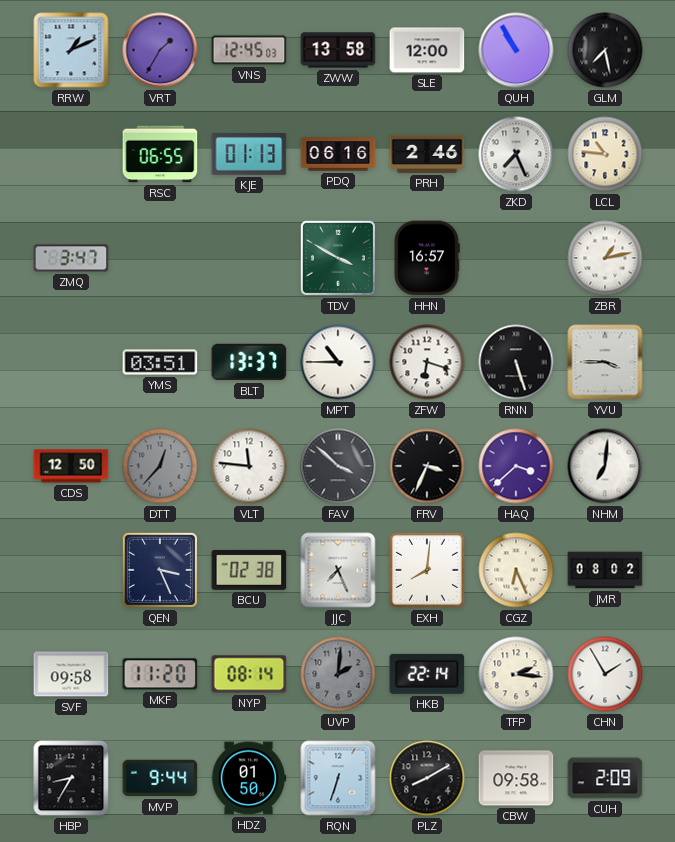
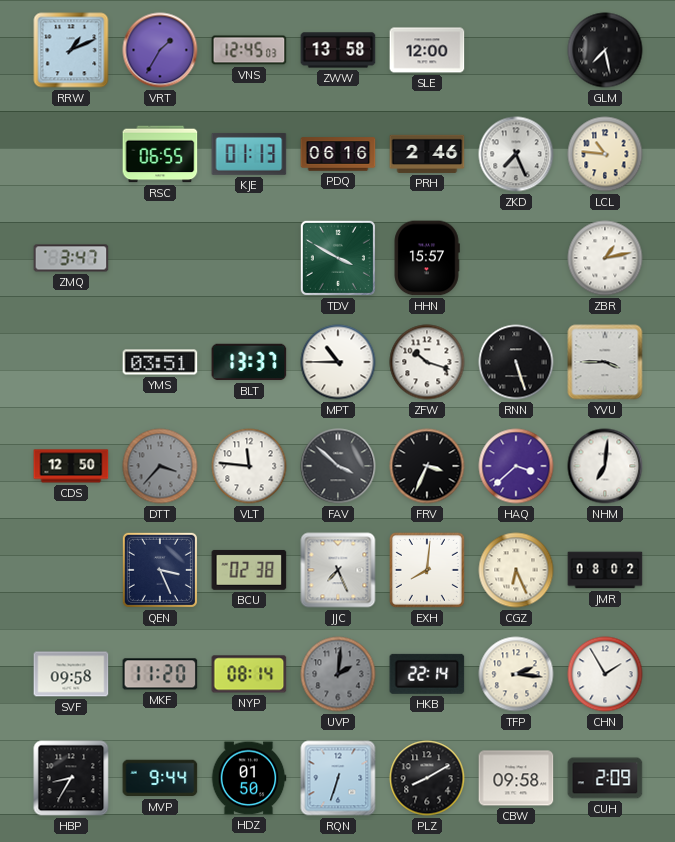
QUH: 10:55 -> none (516, 50)
HHN: 16:57 -> 15:57 (427, 258)
ZFW: 6:18 -> 10:18 (427, 362)
DTT: 12:37 -> 3:37 (160, 466)
